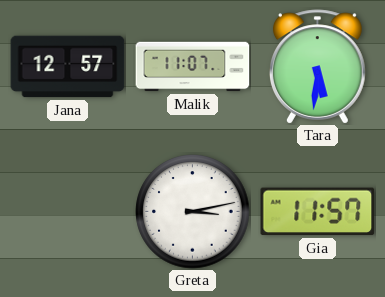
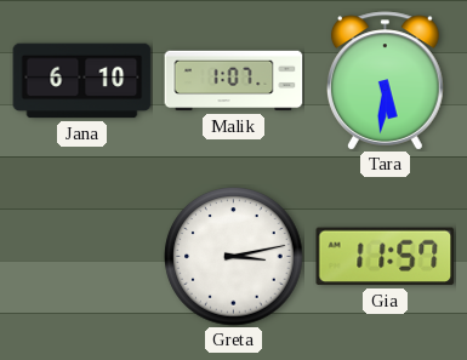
Jana: 12:57 -> 6:10 (82, 81)
Malik: 11:07 -> 1:07 (234, 81)
